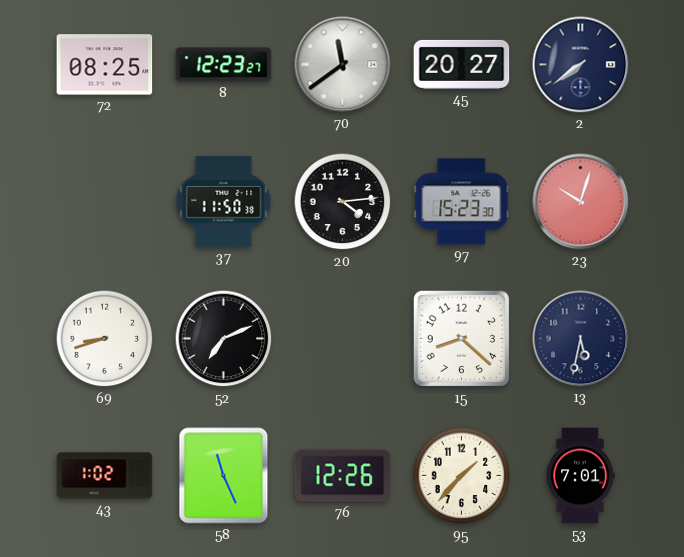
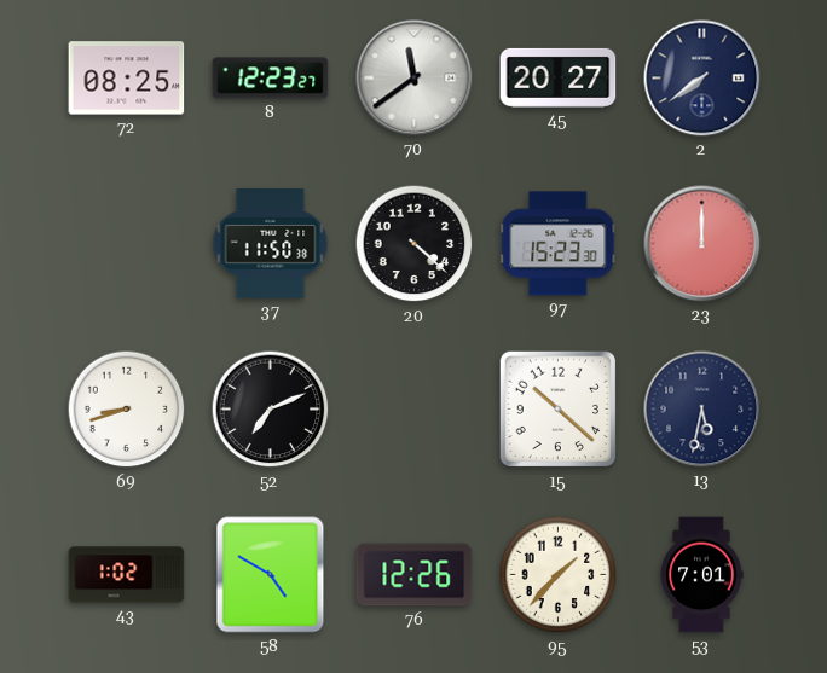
20: 4:14 -> 4:22 (415, 244)
23: 10:03 -> 12:00 (702, 244)
15: 8:22 -> 10:22 (559, 410)
58: 11:26 -> 4:50 (271, 575)
